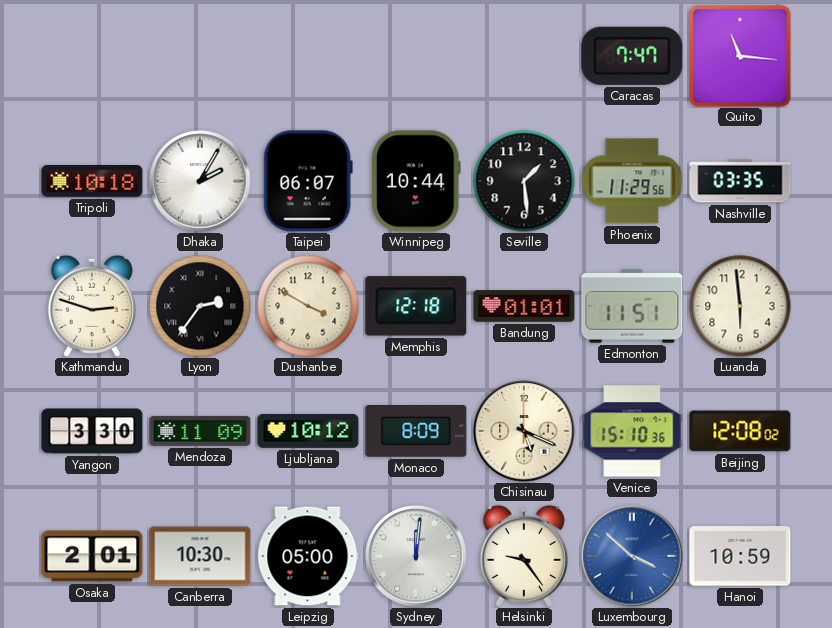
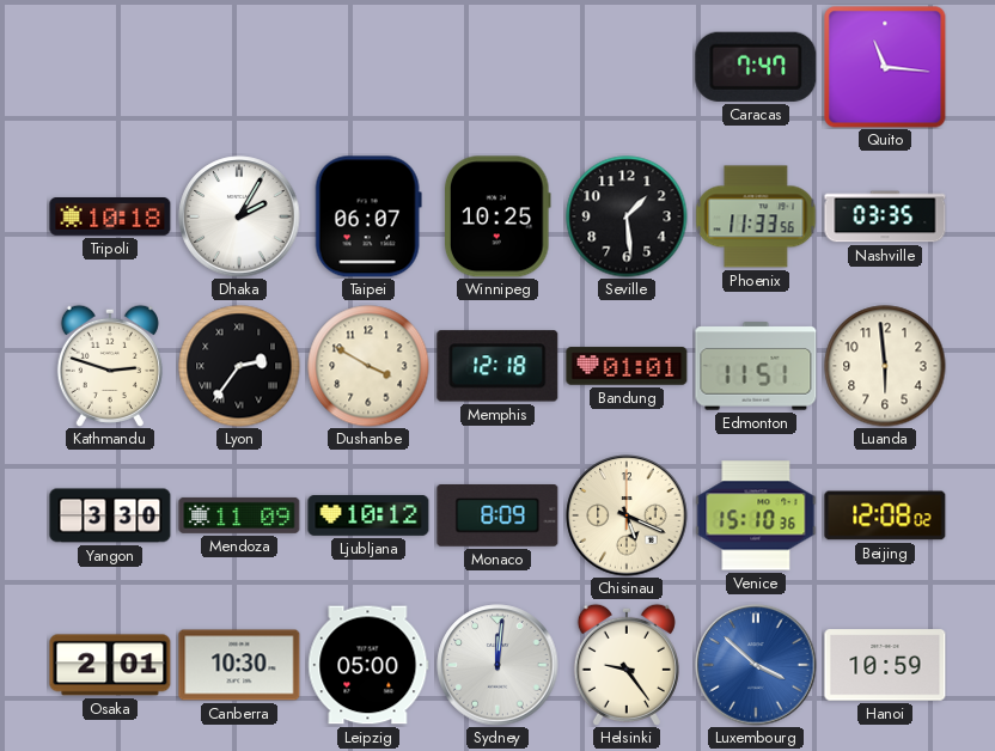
Winnipeg: 10:44 -> 10:25 (497, 216)
Phoenix: 11:29 -> 11:33 (756, 216)
